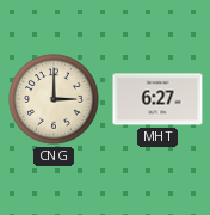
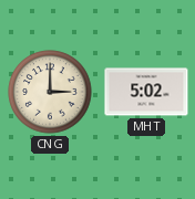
MHT: 6:27 -> 5:02 (146, 92)
